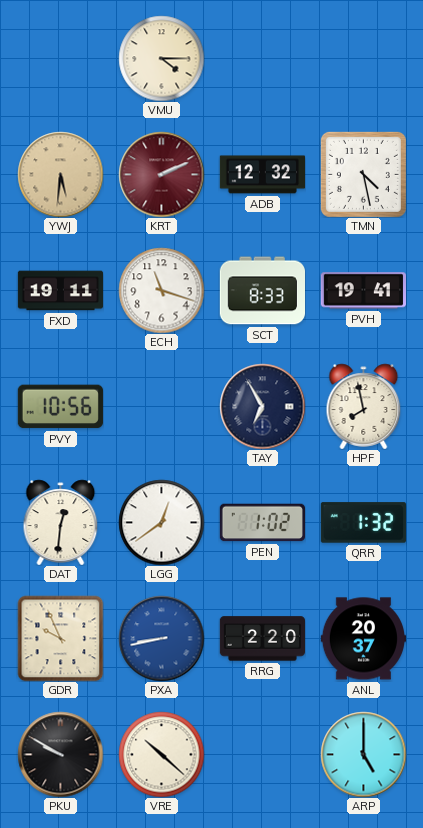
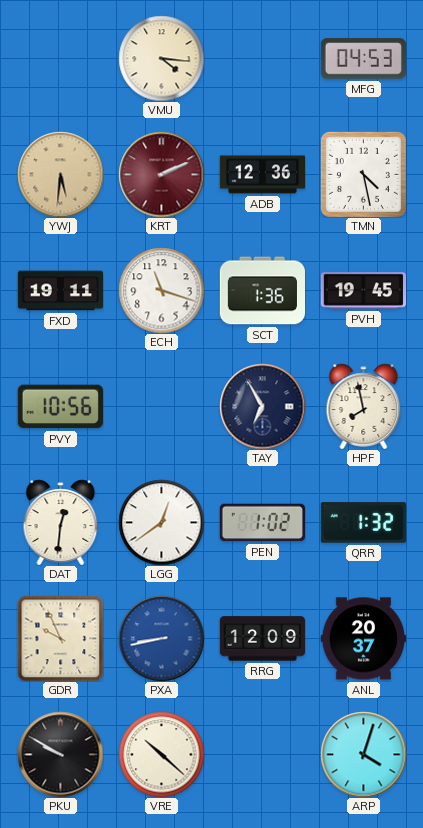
VMU: 4:15 -> 4:16 (161, 58)
MFG: none -> 04:53 (363, 59)
ADB: 12:32 -> 12:36 (262, 175)
SCT: 8:33 -> 1:36 (262, 291)
PVH: 19:41 -> 19:45 (363, 291)
RRG: 2:20 -> 12:09 (262, 639)
ARP: 5:00 -> 4:03 (363, 754)
